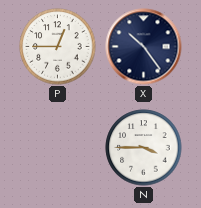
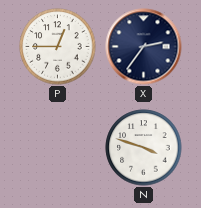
X: 10:24 -> 2:36 (144, 47)
N: 3:45 -> 3:48 (144, 148)
